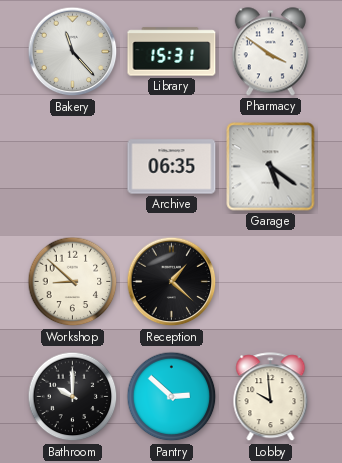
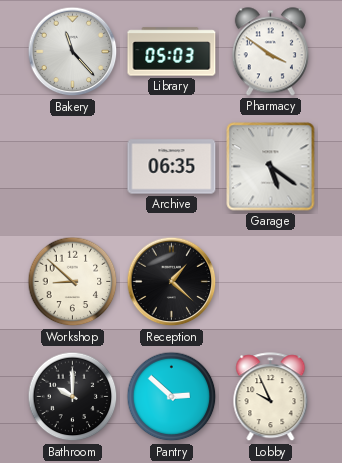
Library: 15:31 -> 05:03 (172, 52)
Lobby: 9:59 -> 9:56 (271, 397)
